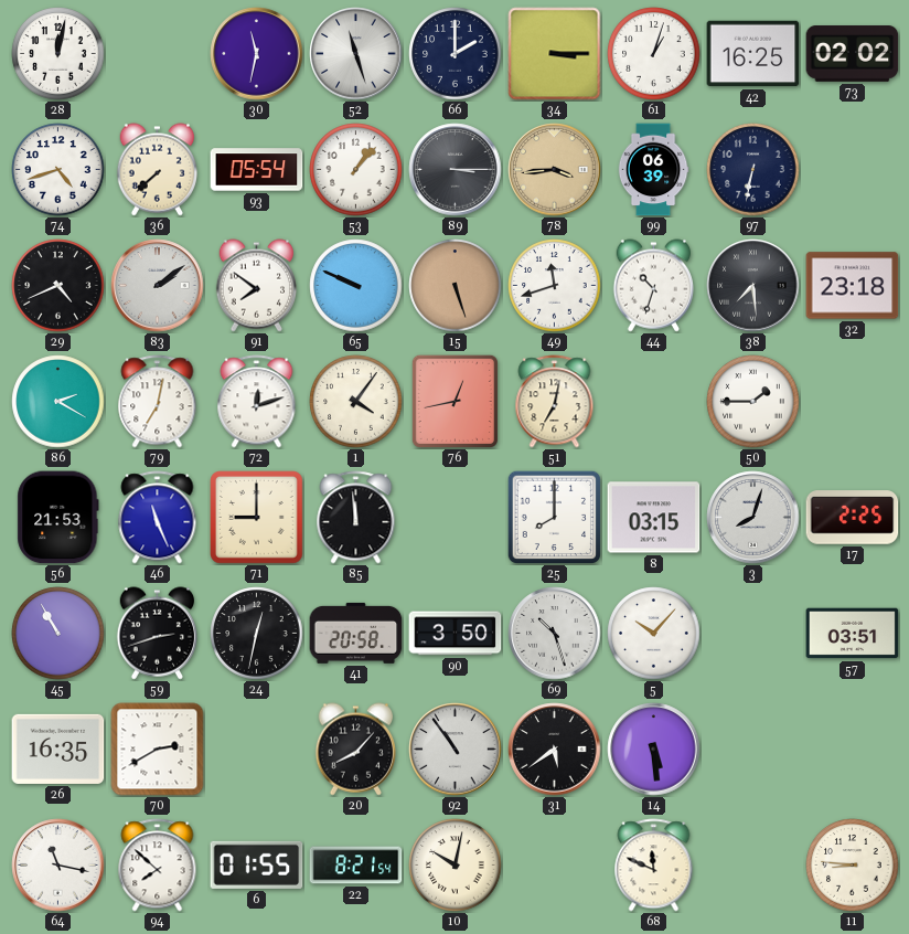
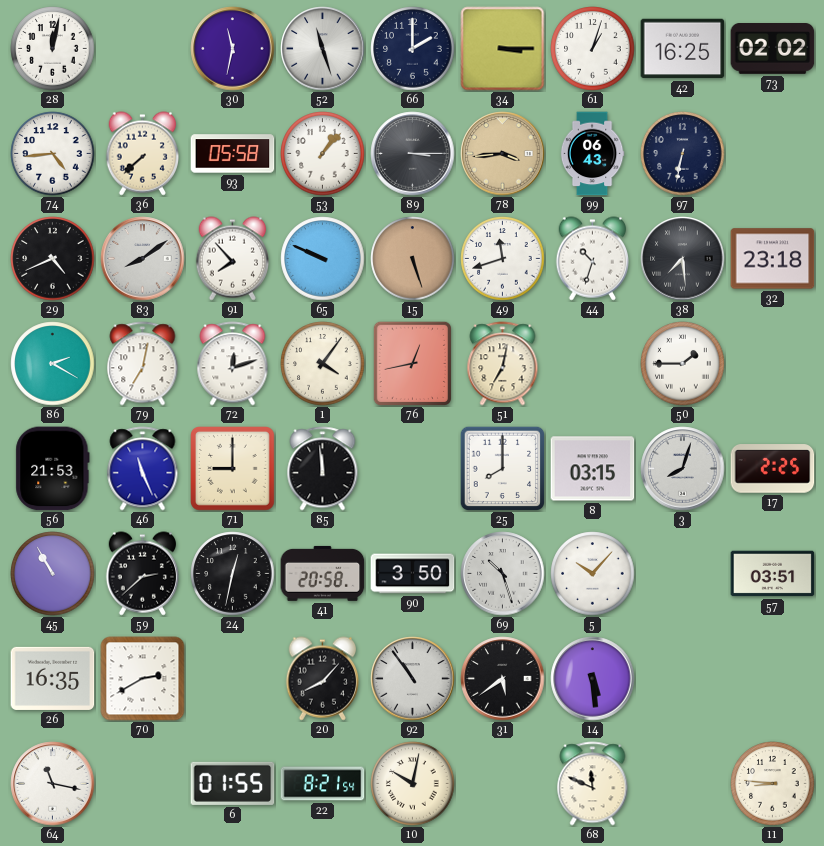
74: 4:42 -> 4:44 (53, 154)
93: 05:54 -> 05:58 (233, 154)
99: 06:39 -> 06:43 (592, 154)
83: 2:09 -> 8:09 (143, 259)
91: 7:51 -> 7:53 (232, 259)
59: 2:42 -> 2:38 (142, 574)
94: 7:52 -> none (158, 866)
